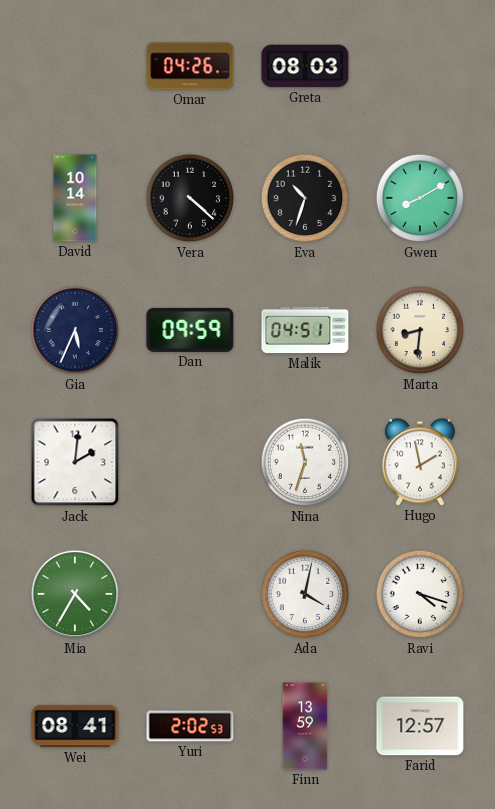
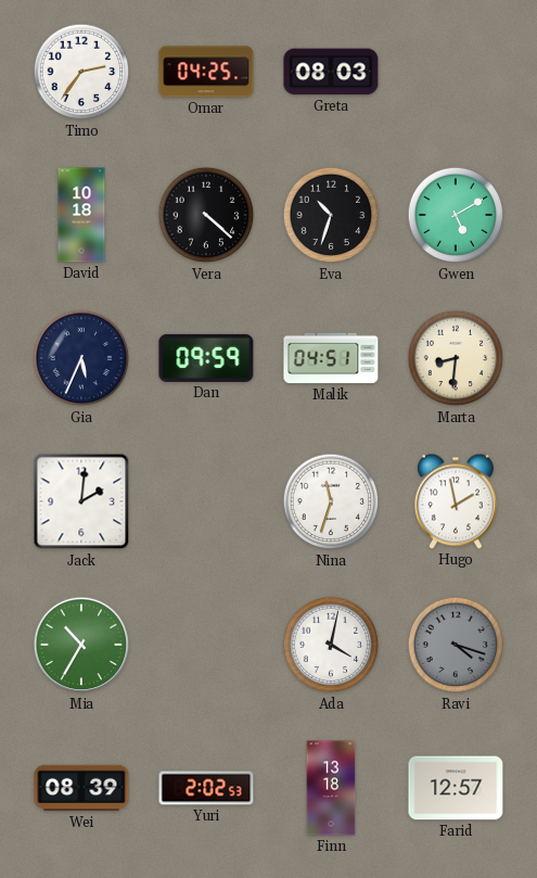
Timo: none -> 2:36 (81, 72)
Omar: 04:26 -> 04:25 (206, 72)
David: 10:14 -> 10:18 (81, 215)
Gwen: 8:10 -> 5:10 (456, 215)
Mia: 4:35 -> 10:35 (81, 645)
Ravi dial: white -> grey (456, 645)
Wei: 08:41 -> 08:39 (81, 788)
Finn: 13:59 -> 13:18 (331, 788)
